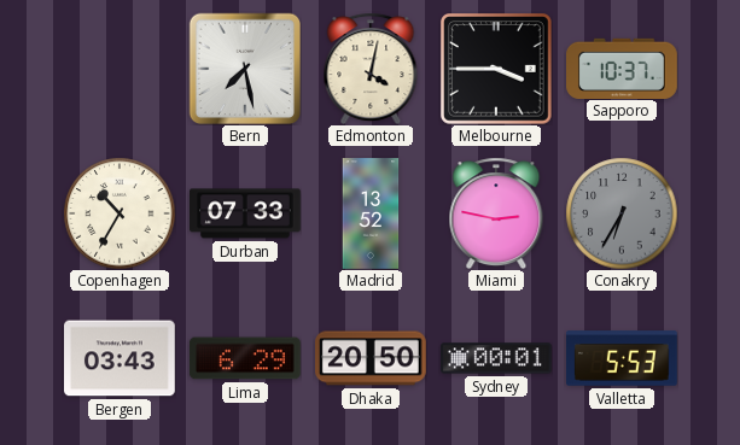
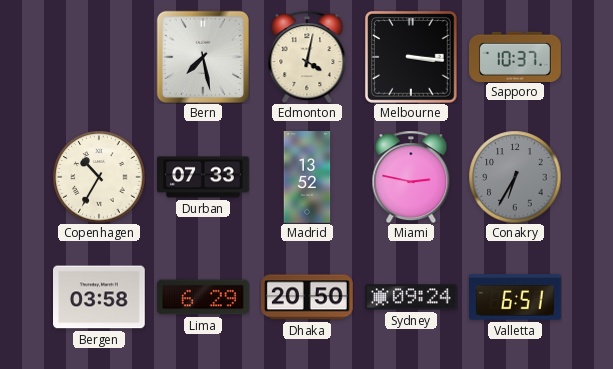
Melbourne: 3:45 -> 3:16 (411, 57)
Bergen: 03:43 -> 03:58 (100, 297)
Sydney: 00:01 -> 09:24 (412, 297)
Valletta: 5:53 -> 6:51 (516, 297)
